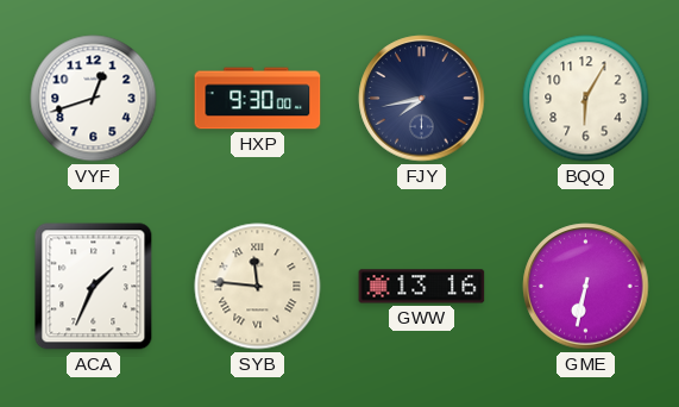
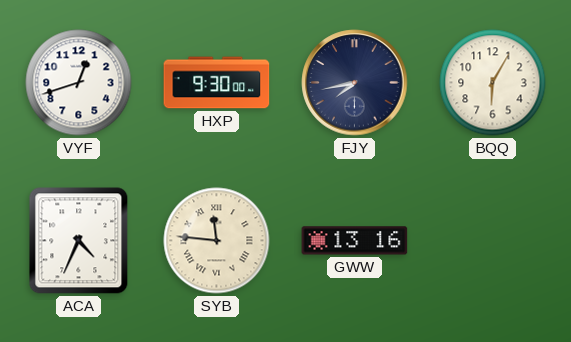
ACA: 1:34 -> 4:34 (79, 241)
GME: 6:32 -> none (586, 287)
